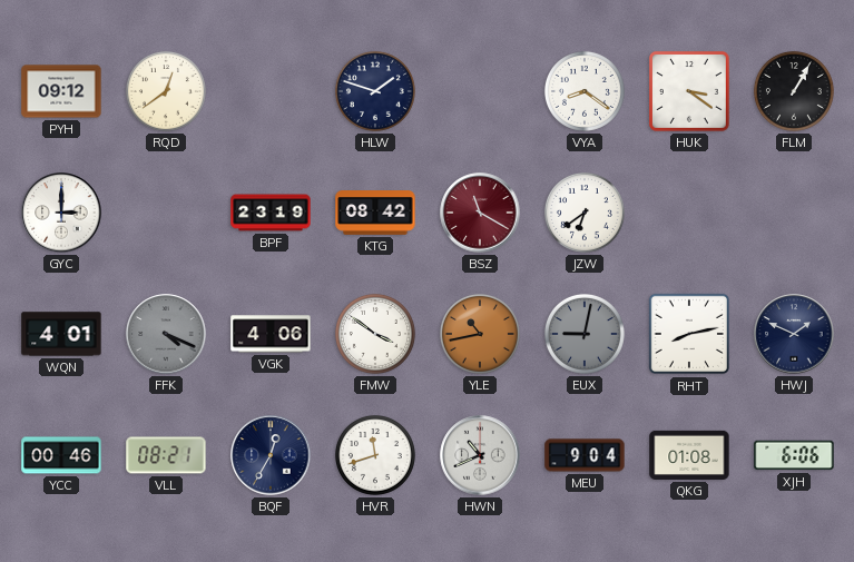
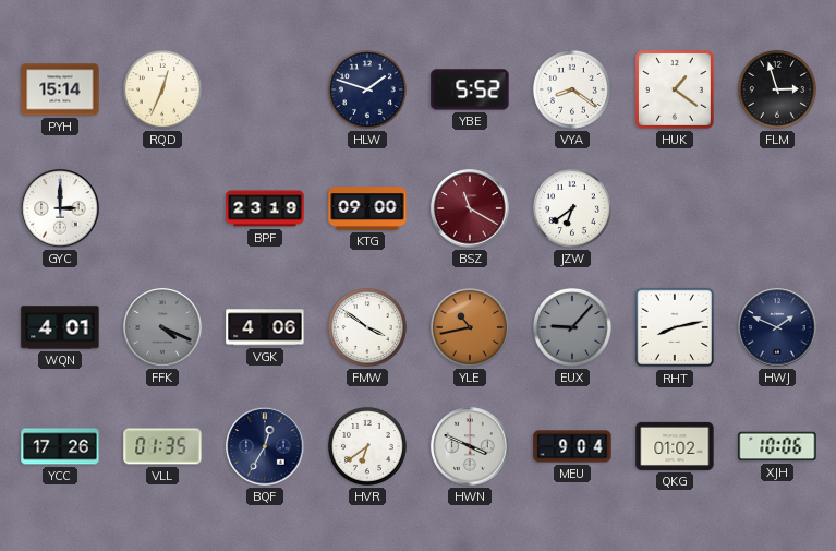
PYH: 09:12 -> 15:14 (60, 89)
RQD: 12:39 -> 12:34 (162, 89)
YBE: none -> 5:52 (470, 89)
HUK: 3:21 -> 1:21 (675, 89)
FLM: 1:05 -> 2:57 (777, 89)
KTG: 08:42 -> 09:00 (367, 209)
EUX: 9:02 -> 9:07 (572, 327)
YCC: 00:46 -> 17:26 (60, 446)
VLL: 08:21 -> 01:35 (162, 446)
HVR: 11:42 -> 6:39 (367, 446)
HWN: 10:41 -> 3:49 (470, 446)
QKG: 01:08 -> 01:02 (675, 446)
XJH: 6:06 -> 10:06 (777, 446)
